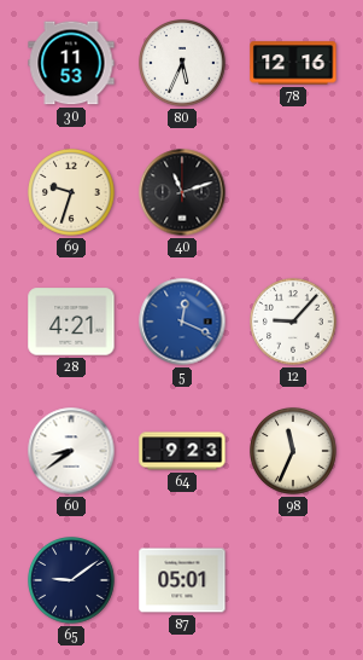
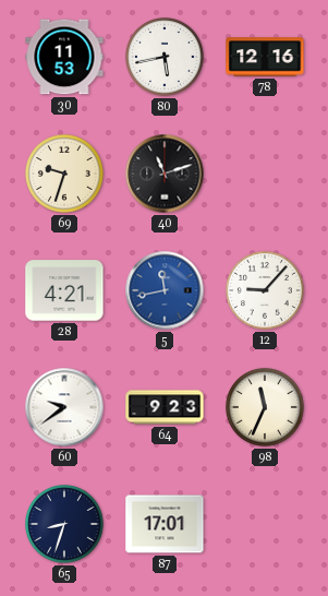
80: 5:34 -> 5:43 (166, 58)
5: 12:19 -> 11:43 (165, 290)
60: 8:39 -> 9:39 (64, 407)
65: 9:09 -> 8:33 (65, 525)
87: 05:01 -> 17:01 (165, 524)
